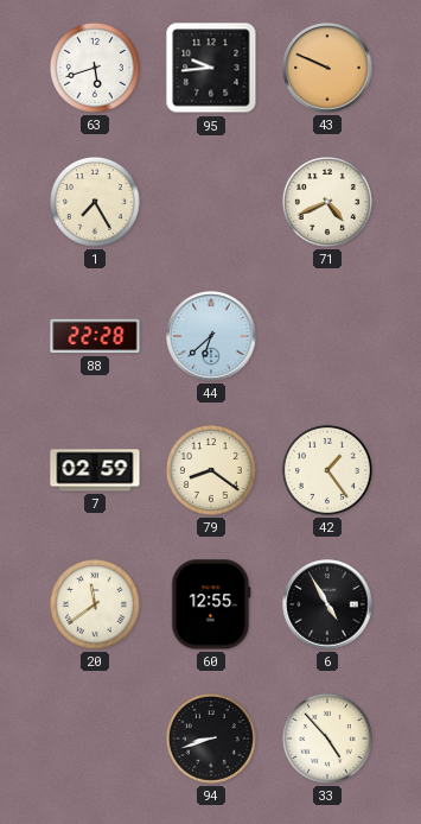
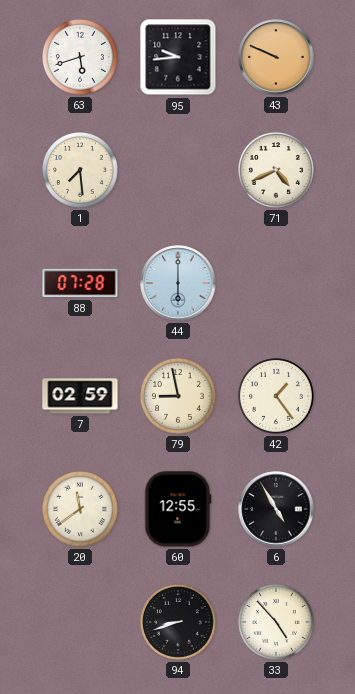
1: 7:25 -> 7:29 (80, 170)
88: 22:28 -> 07:28 (80, 283)
44: 6:38 -> 6:00 (178, 283)
79: 8:21 -> 8:58 (178, 396)
